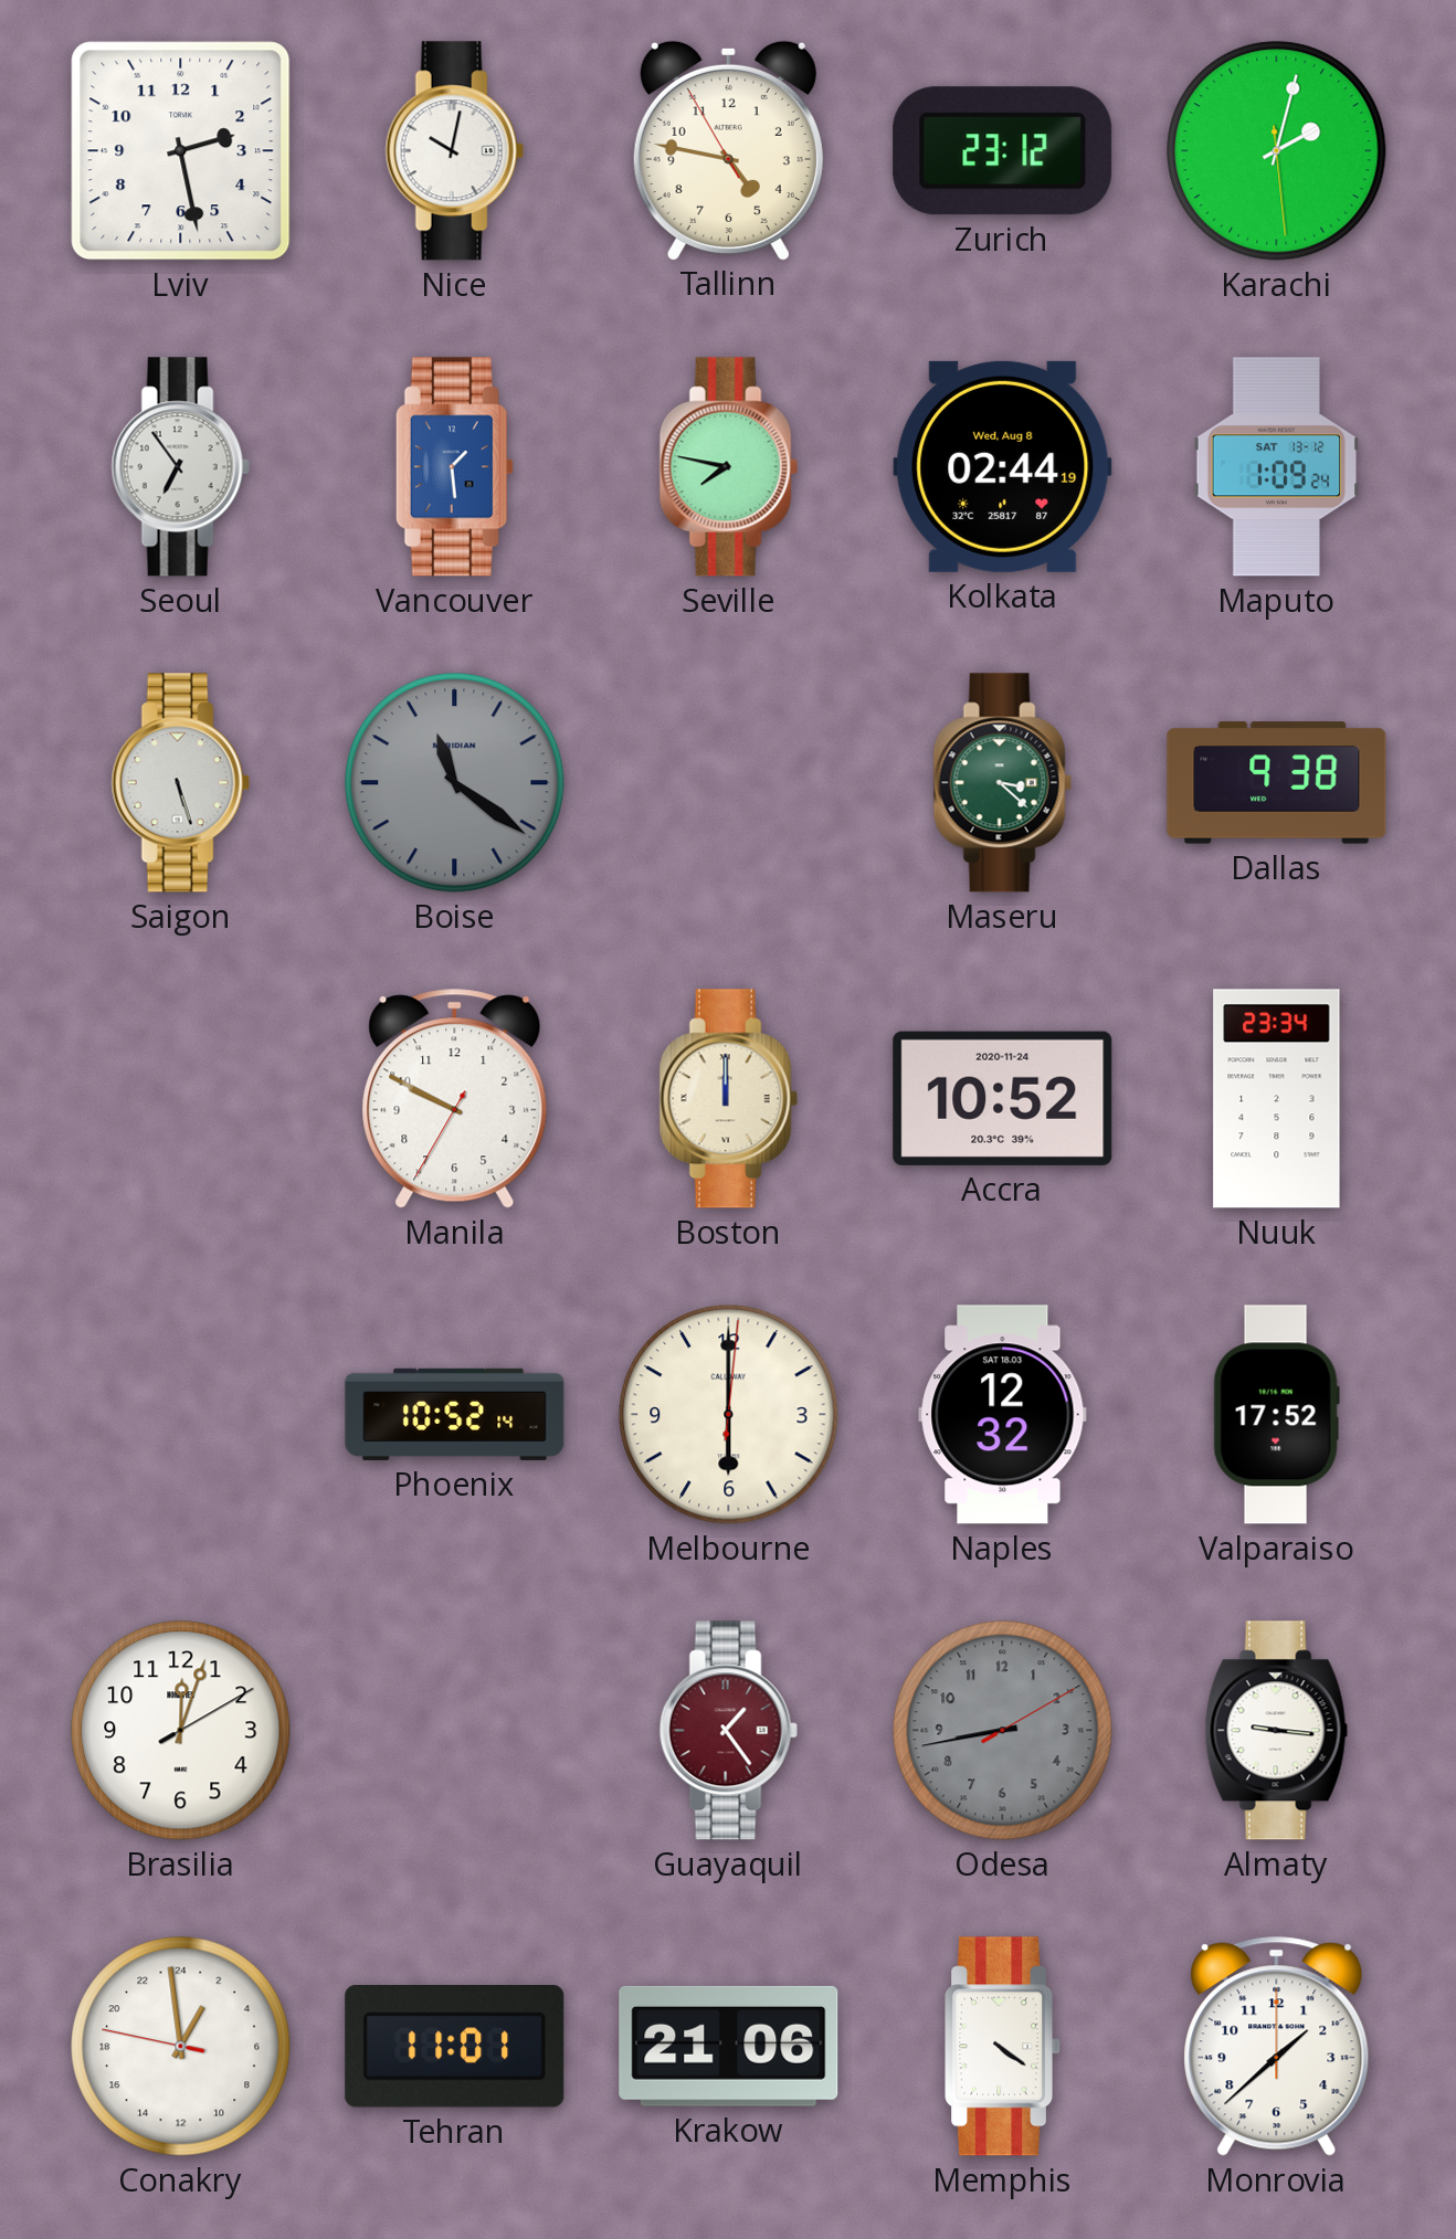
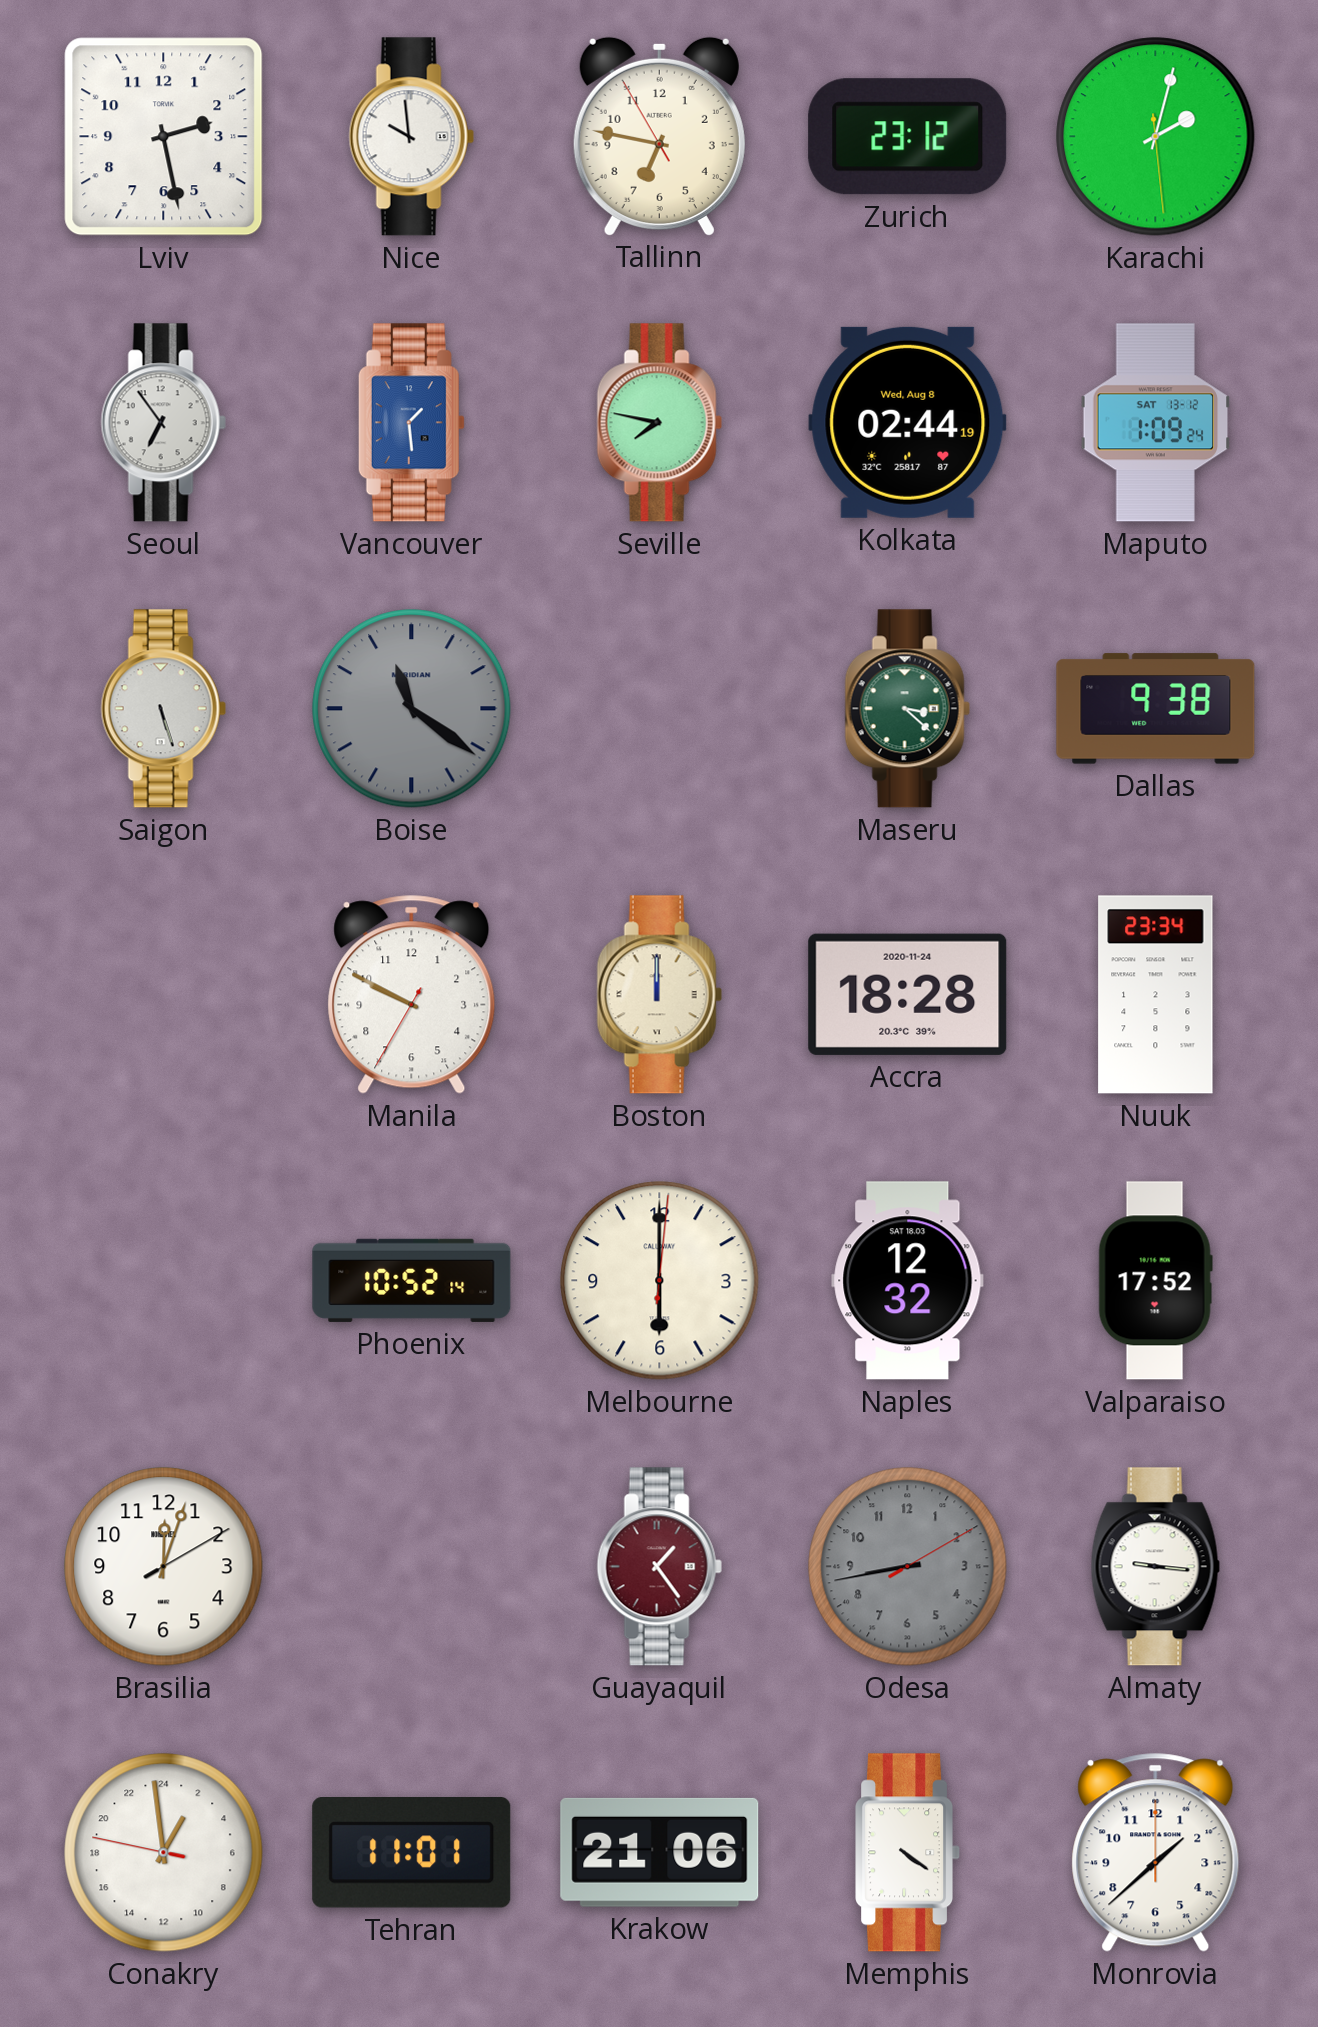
Nice: 10:02 -> 9:59 (411, 137)
Tallinn: 4:46 -> 6:46 (659, 136)
Accra: 10:52 -> 18:28 (908, 994)
